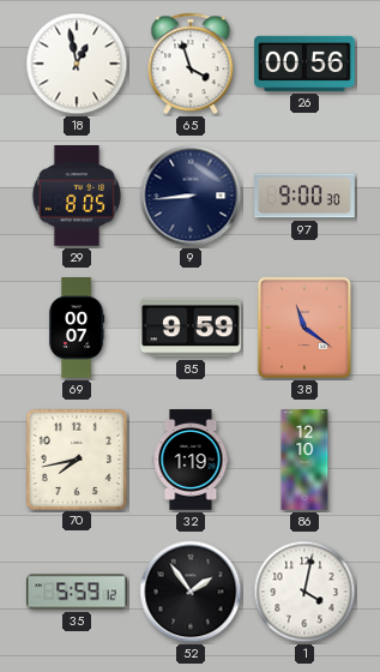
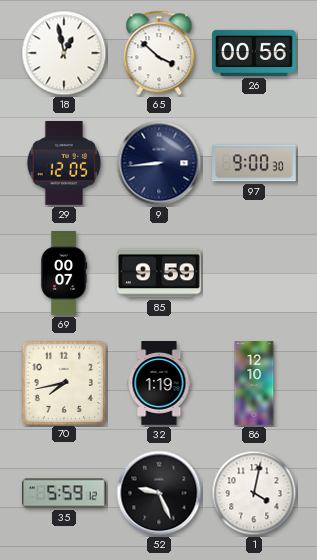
65: 3:57 -> 3:52 (159, 53)
29: 8:05 -> 12:05 (64, 164)
38: 11:21 -> none (304, 328)
52: 1:54 -> 9:26 (159, 493)
